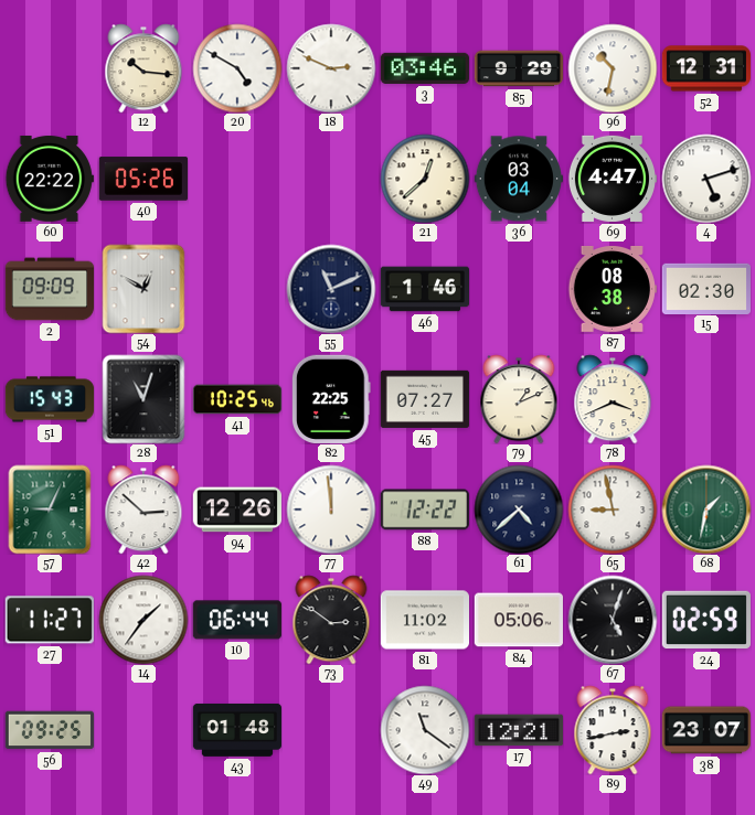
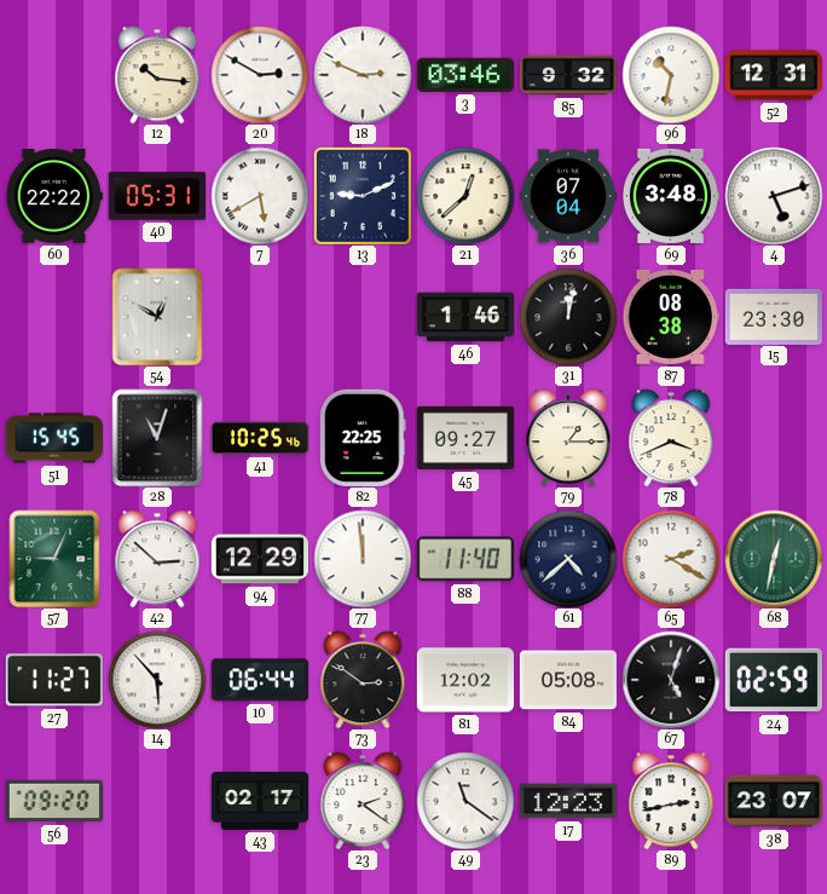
20: 4:50 -> 2:50 (260, 75)
85: 9:29 -> 9:32 (568, 75)
40: 05:26 -> 05:31 (156, 196)
7: none -> 5:40 (260, 196)
13: none -> 9:11 (363, 196)
36: 03:04 -> 07:04 (567, 196)
69: 4:47 -> 3:48 (670, 196)
2: 09:09 -> none (49, 289)
55: 11:11 -> none (331, 289)
31: none -> 12:02 (568, 317)
15: 02:30 -> 23:30 (773, 316)
51: 15:43 -> 15:45 (54, 438)
45: 07:27 -> 09:27 (464, 438)
79: 1:11 -> 1:15 (568, 438)
94: 12:26 -> 12:29 (259, 559)
88: 12:22 -> 11:40 (465, 559)
65: 8:58 -> 2:20 (671, 559)
68: 1:32 -> 12:32 (774, 559)
14: 1:36 -> 5:53 (157, 680)
81: 11:02 -> 12:02 (464, 680)
84: 05:06 -> 05:08 (568, 680)
56: 09:25 -> 09:20 (54, 801)
43: 01:48 -> 02:17 (259, 801)
23: none -> 2:21 (363, 801)
17: 12:21 -> 12:23 (567, 801)
